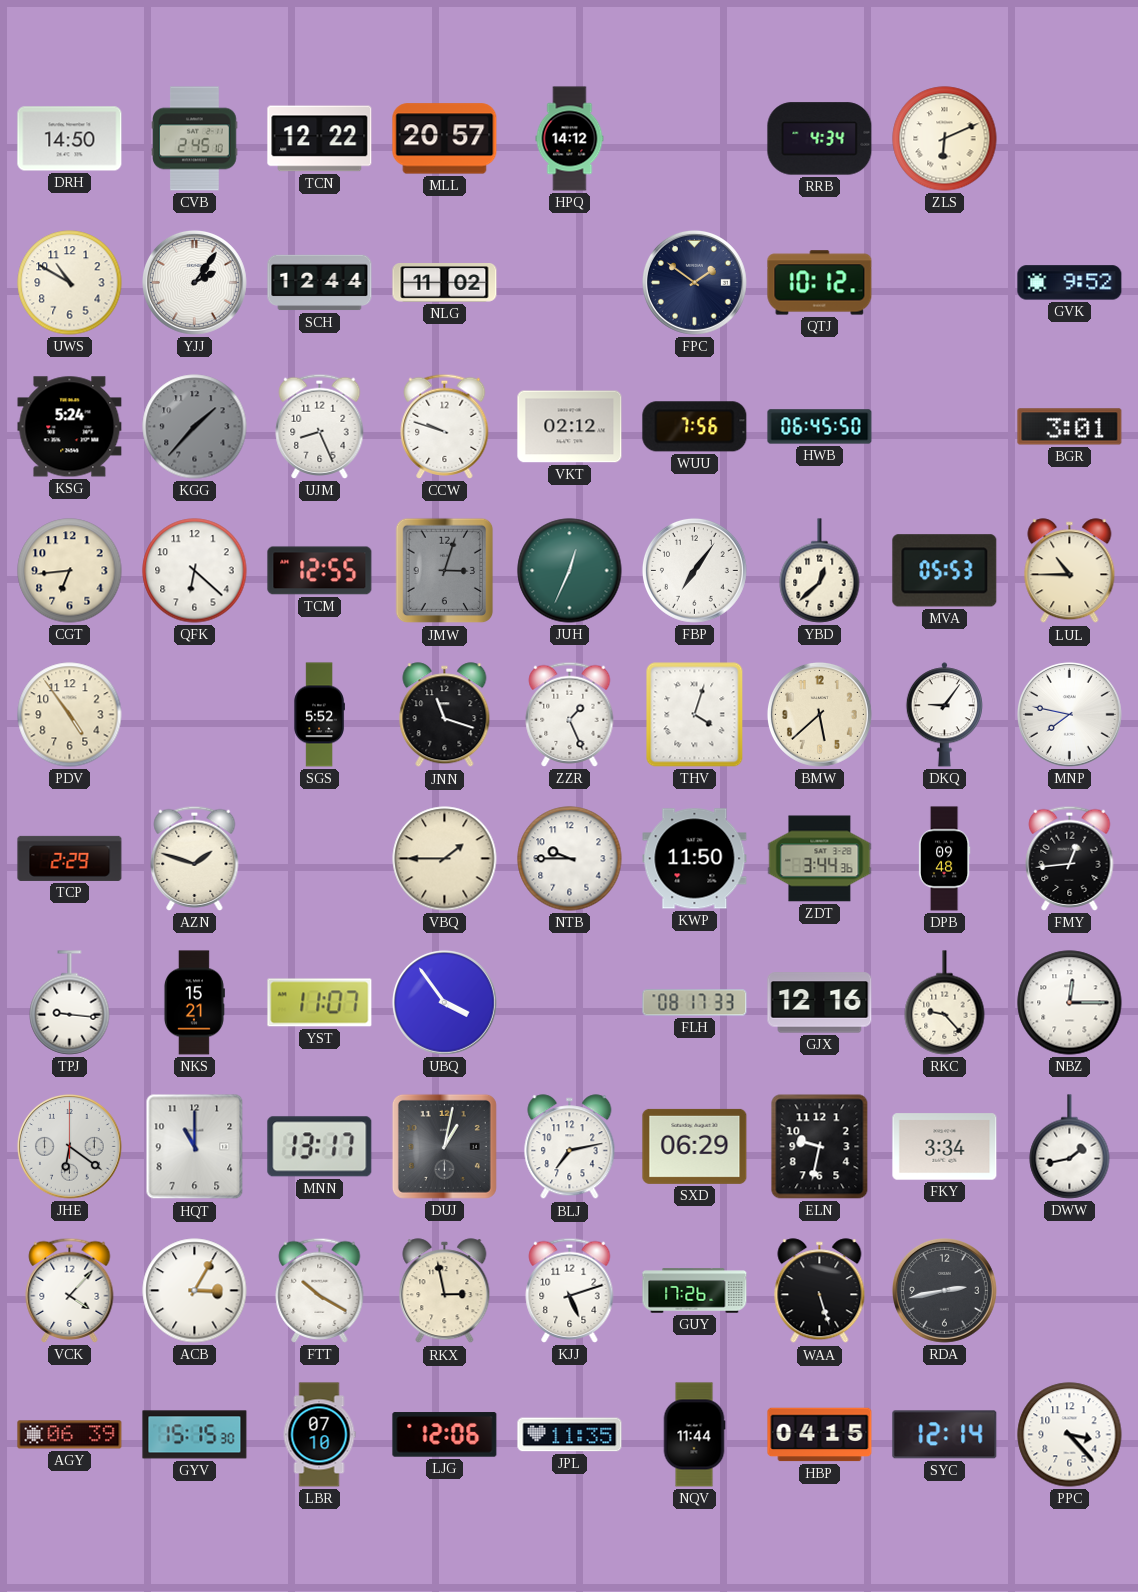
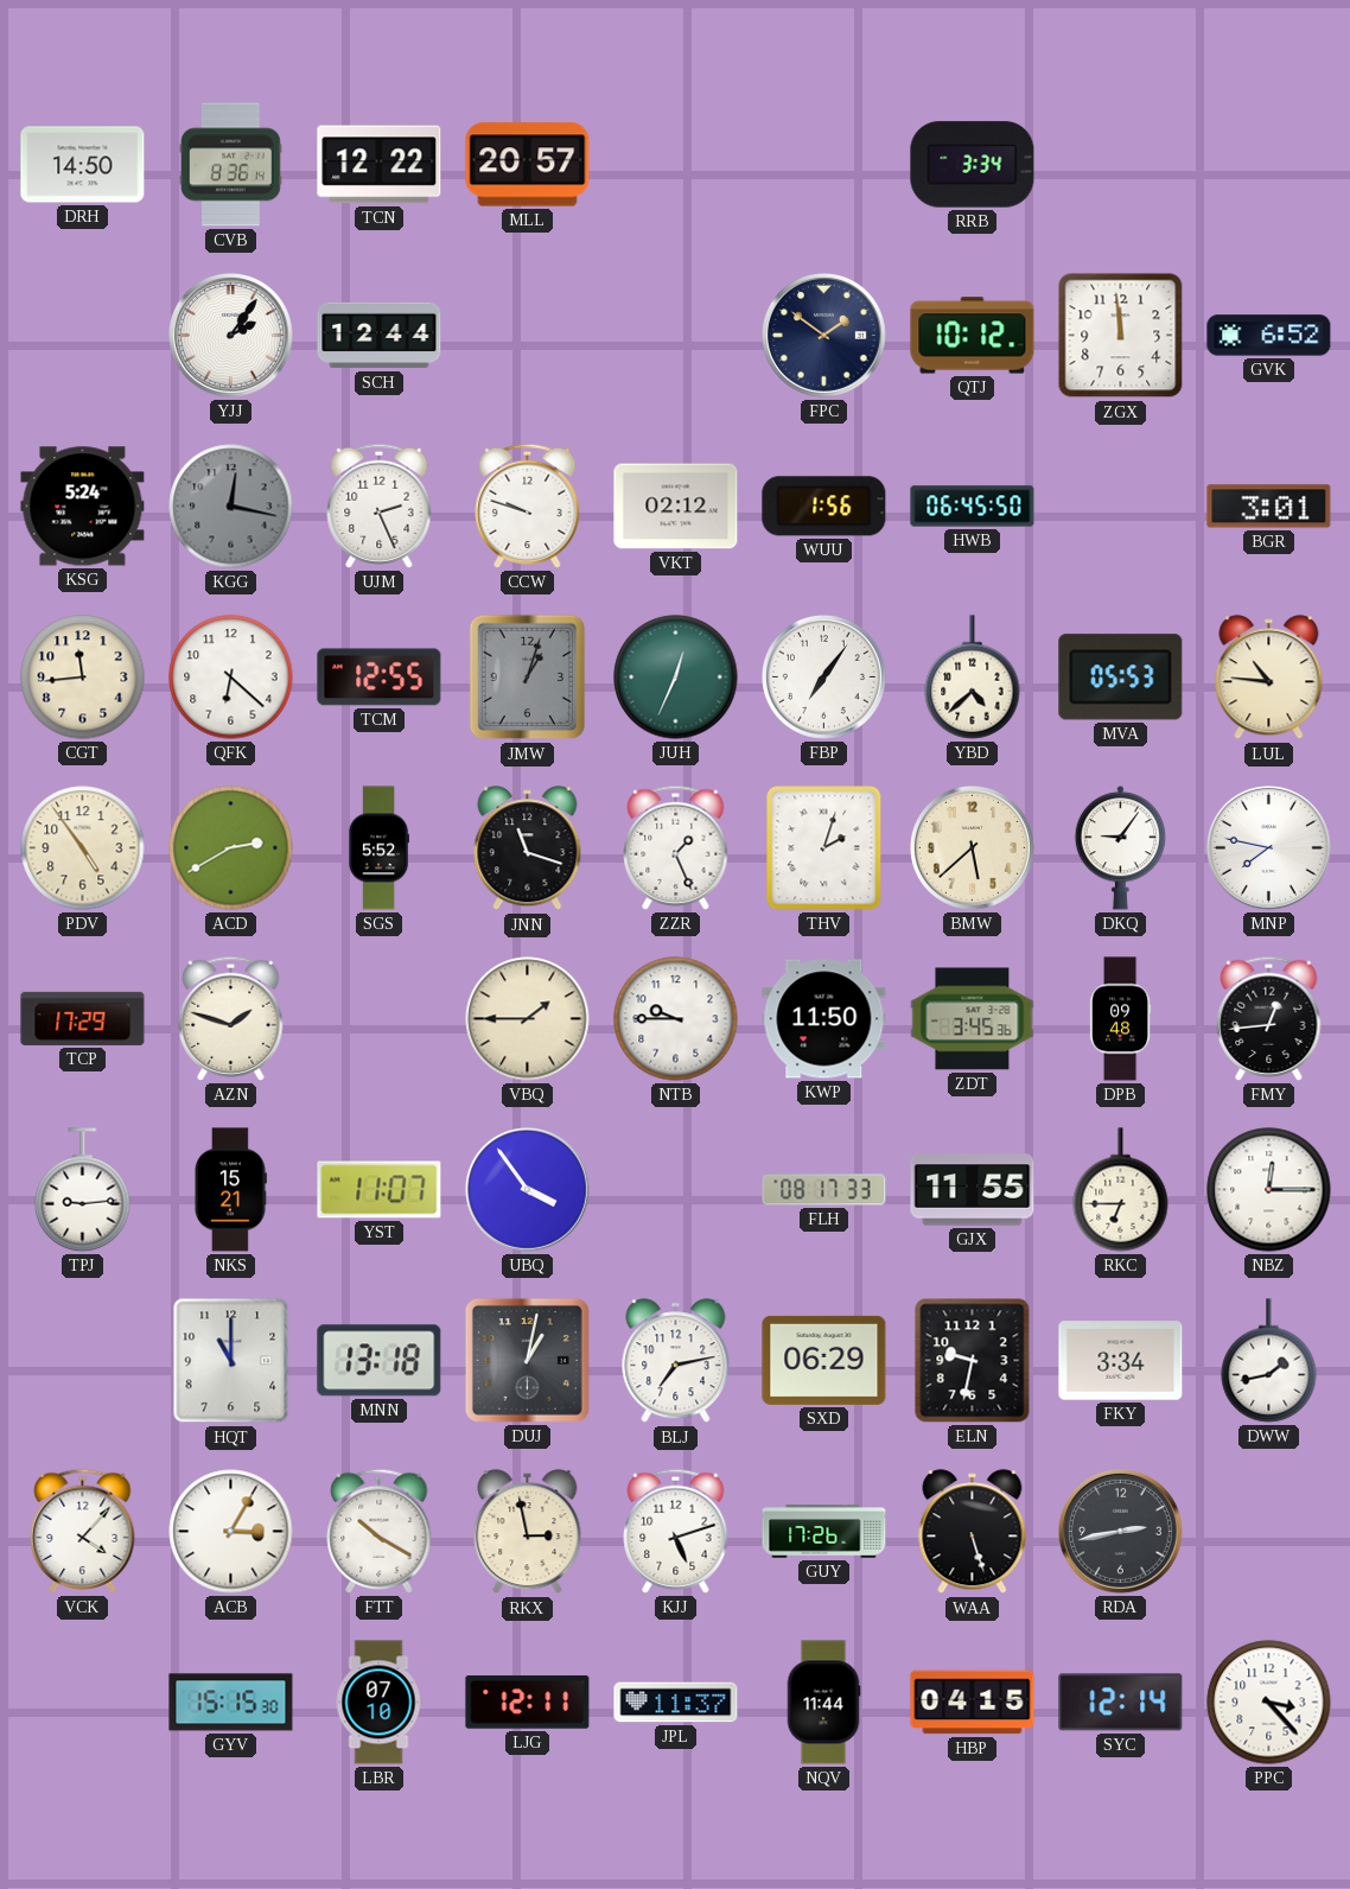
CVB: 2:45 -> 8:36 (231, 165)
HPQ: 14:12 -> none (570, 139)
RRB: 4:34 -> 3:34 (973, 165)
ZLS: 6:11 -> none (945, 139)
UWS: 10:50 -> none (70, 283)
NLG: 11:02 -> none (445, 283)
ZGX: none -> 11:59 (1121, 336)
GVK: 9:52 -> 6:52 (1269, 336)
KGG: 1:37 -> 12:17 (231, 507)
UJM: 8:26 -> 2:26 (380, 505)
WUU: 7:56 -> 1:56 (824, 507)
CGT: 6:44 -> 11:44 (83, 678)
JMW: 3:03 -> 1:03 (528, 678)
YBD: 12:38 -> 4:38 (973, 678)
LUL: 10:45 -> 10:46 (1269, 678)
ACD: none -> 2:40 (231, 848)
THV: 4:03 -> 2:03 (824, 848)
TCP: 2:29 -> 17:29 (83, 1018)
ZDT: 3:44 -> 3:45 (973, 1019)
TPJ: 9:16 -> 9:14 (83, 1190)
GJX: 12:16 -> 11:55 (973, 1190)
RKC: 9:23 -> 6:45 (1121, 1190)
JHE: 6:21 -> none (69, 1146)
MNN: 13:17 -> 13:18 (380, 1361)
AGY: 06:39 -> none (70, 1435)
LJG: 12:06 -> 12:11 (528, 1703)
JPL: 11:35 -> 11:37 (676, 1703)
